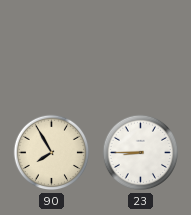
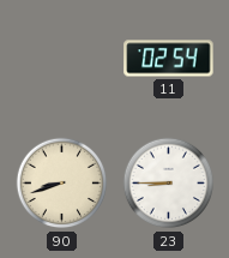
11: none -> 02:54 (169, 59)
90: 7:55 -> 8:42 (62, 184)
